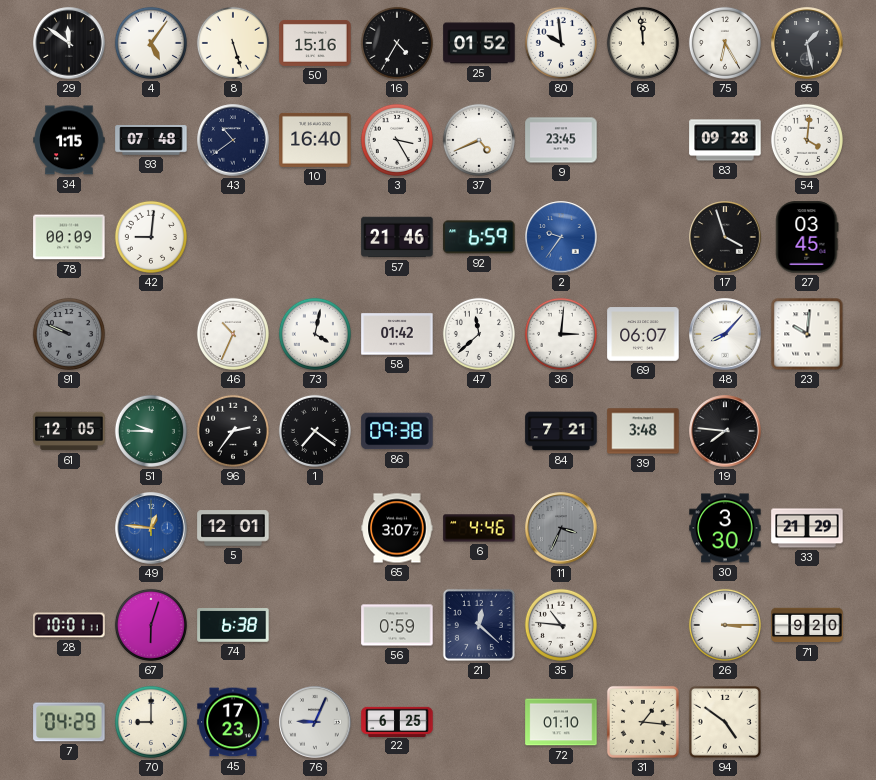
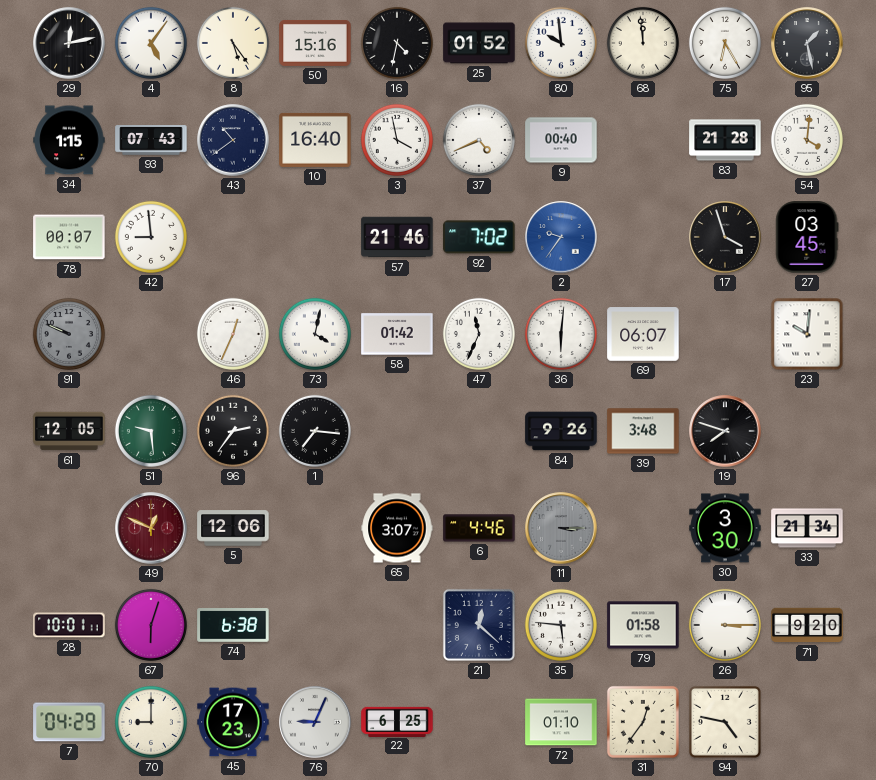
29: 11:51 -> 12:13 (69, 43)
8: 5:27 -> 5:24 (233, 43)
16: 4:35 -> 4:32 (397, 43)
93: 07:48 -> 07:43 (151, 140)
3: 3:25 -> 3:58 (397, 140)
9: 23:45 -> 00:40 (561, 140)
83: 09:28 -> 21:28 (725, 140)
78: 00:09 -> 00:07 (69, 237)
42: 9:01 -> 8:59 (151, 237)
92: 6:59 -> 7:02 (479, 237)
46: 10:34 -> 12:34 (233, 334)
47: 11:38 -> 11:34 (479, 334)
36: 3:01 -> 6:01 (561, 334)
48: 8:07 -> none (725, 334)
51: 9:45 -> 9:29 (151, 431)
1: 7:21 -> 7:16 (315, 431)
86: 09:38 -> none (397, 431)
84: 7:21 -> 9:26 (561, 431)
19: 7:46 -> 7:48 (725, 431)
49: 12:46 -> 12:49 (151, 528)
49 dial: blue -> burgundy (151, 528)
5: 12:01 -> 12:06 (233, 528)
11: 3:34 -> 3:15 (561, 528)
33: 21:29 -> 21:34 (807, 528)
56: 0:59 -> none (397, 625)
35: 10:46 -> 5:46 (561, 625)
79: none -> 01:58 (643, 625)
31: 1:16 -> 12:36 (643, 722)
94: 4:51 -> 4:47 (725, 722)
